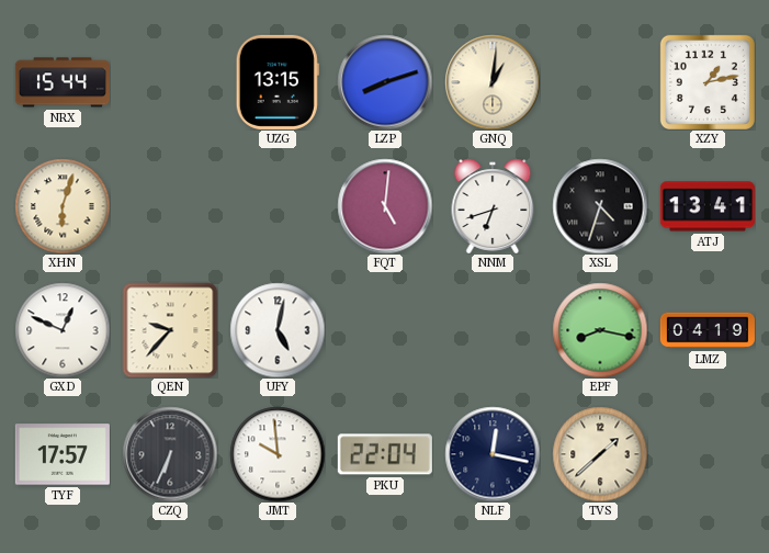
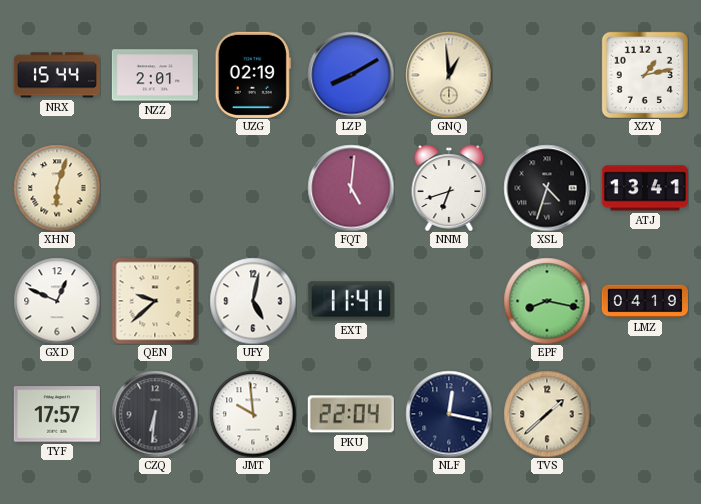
NZZ: none -> 2:01 (155, 75)
UZG: 13:15 -> 02:19 (253, 75)
LZP: 8:12 -> 8:10 (351, 75)
GNQ: 1:01 -> 12:59 (449, 75)
QEN: 9:37 -> 9:38 (155, 301)
EXT: none -> 11:41 (351, 301)
CZQ: 6:34 -> 6:31 (155, 414)
